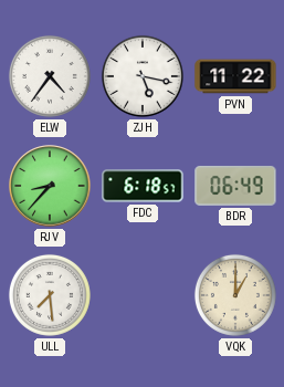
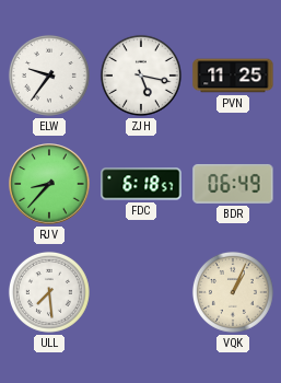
ELW: 4:36 -> 9:36 (49, 76)
PVN: 11:22 -> 11:25 (233, 76)
VQK: 1:00 -> 1:04 (233, 292)
